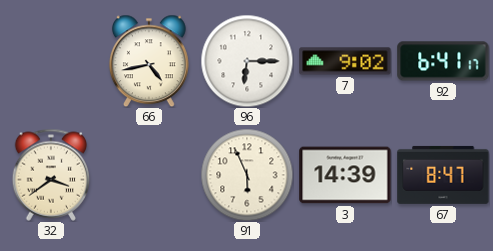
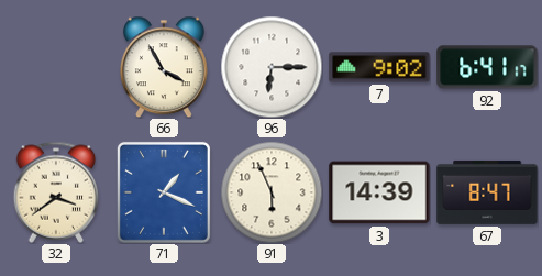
66: 4:43 -> 3:55 (164, 67)
71: none -> 1:19 (164, 192)
